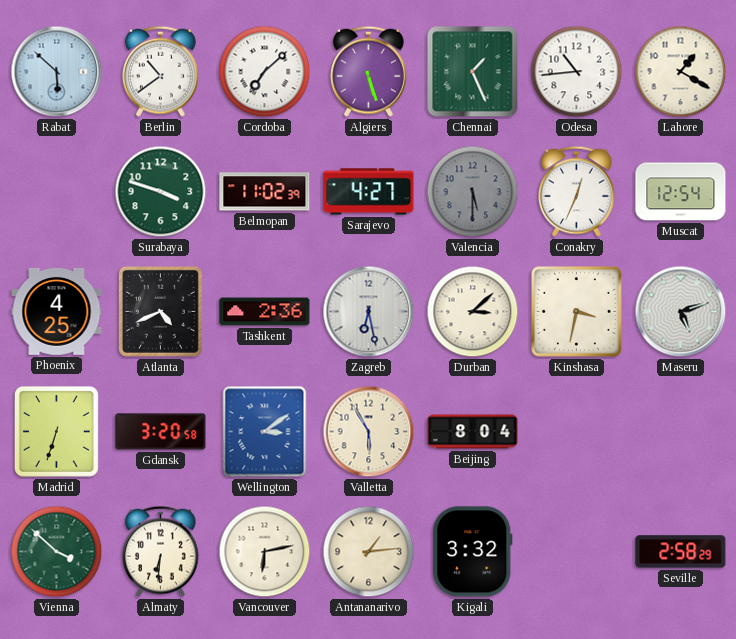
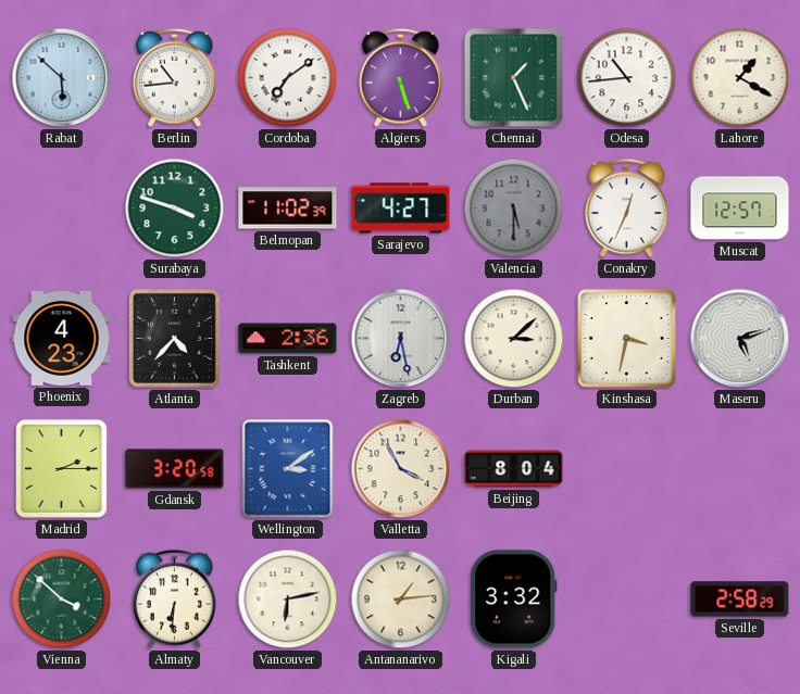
Berlin: 10:39 -> 10:44 (175, 77)
Cordoba: 7:08 -> 7:09 (288, 78)
Muscat: 12:54 -> 12:57 (740, 209)
Phoenix: 4:25 -> 4:23 (62, 339)
Atlanta: 4:41 -> 4:37 (174, 338)
Madrid: 6:33 -> 2:15 (61, 468)
Valletta: 5:55 -> 3:55 (401, 469)
